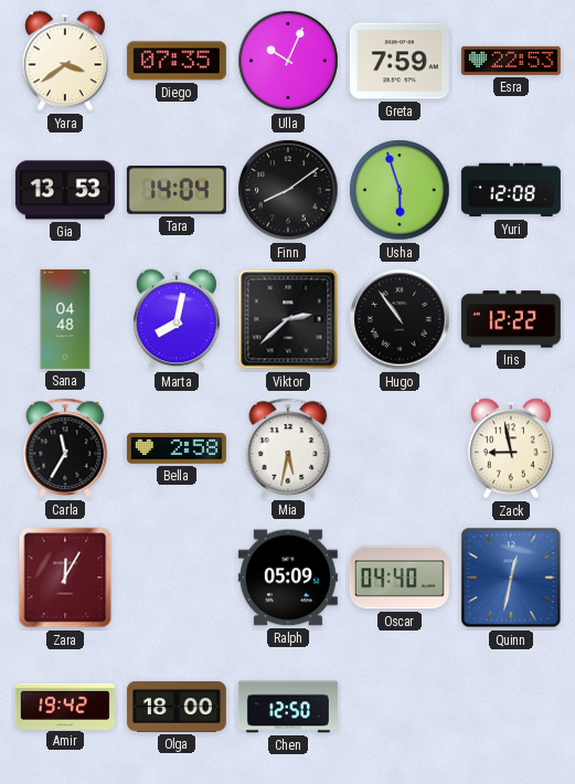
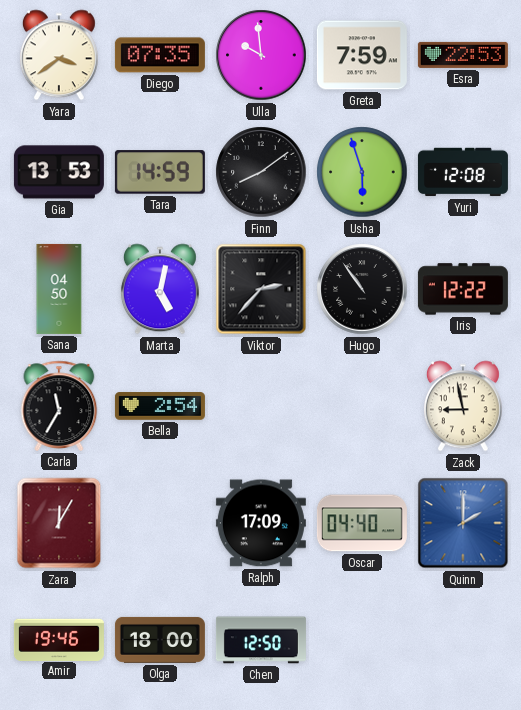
Ulla: 10:04 -> 9:59 (261, 55)
Tara: 14:04 -> 14:59 (160, 172)
Sana: 04:48 -> 04:50 (59, 289)
Marta: 8:02 -> 5:02 (160, 289)
Viktor: 2:38 -> 2:37 (261, 289)
Bella: 2:58 -> 2:54 (160, 406)
Mia: 5:32 -> none (288, 448)
Ralph: 05:09 -> 17:09 (261, 523)
Quinn: 12:32 -> 2:00 (463, 523)
Amir: 19:42 -> 19:46 (59, 639)
